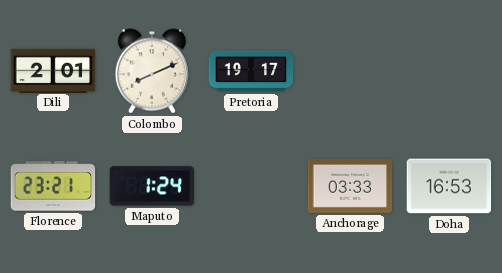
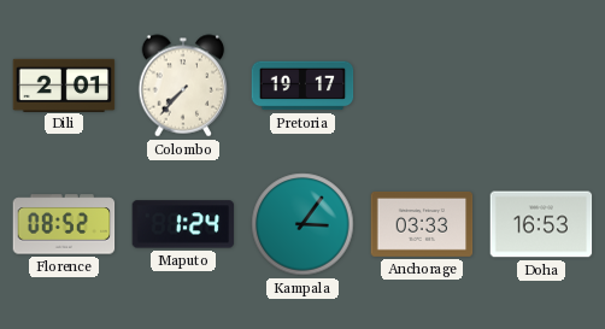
Colombo: 8:11 -> 7:37 (183, 86)
Florence: 23:21 -> 08:52 (64, 224)
Kampala: none -> 3:06 (302, 224)
